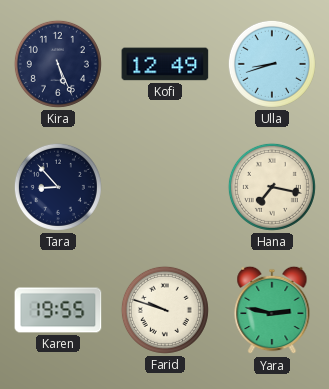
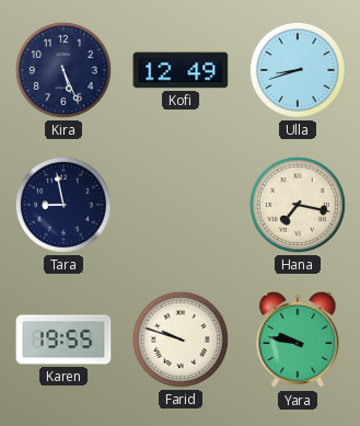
Tara: 8:53 -> 8:58 (63, 205)
Yara: 2:47 -> 9:47 (298, 339)
